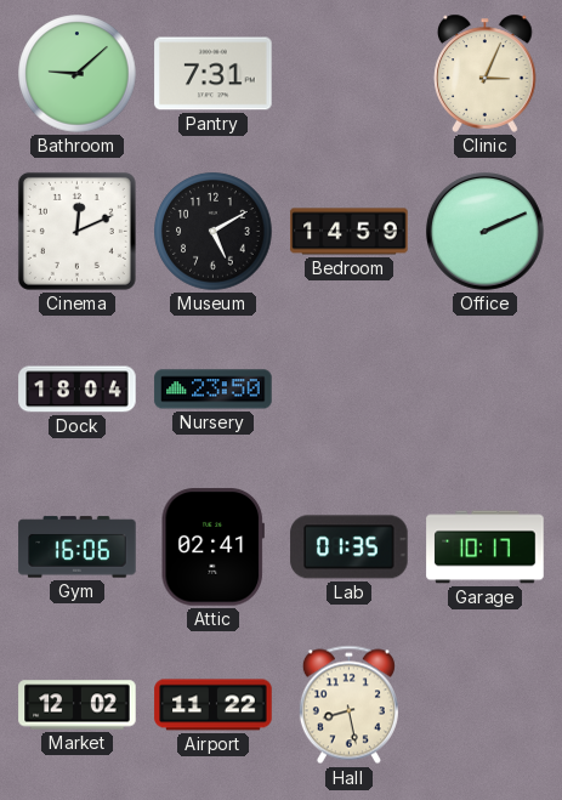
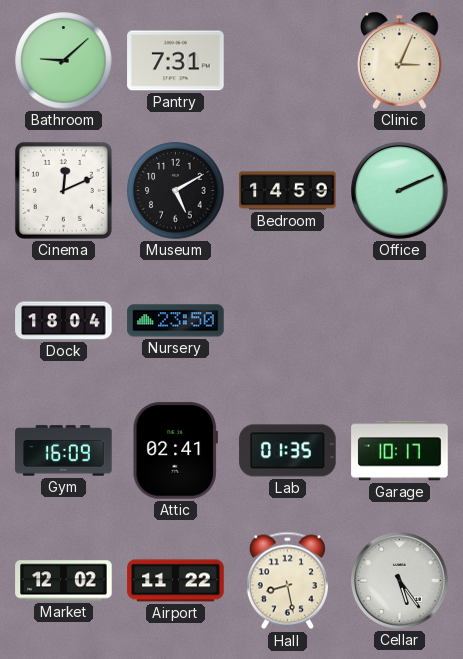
Gym: 16:06 -> 16:09 (64, 451)
Cellar: none -> 5:24 (399, 580)
